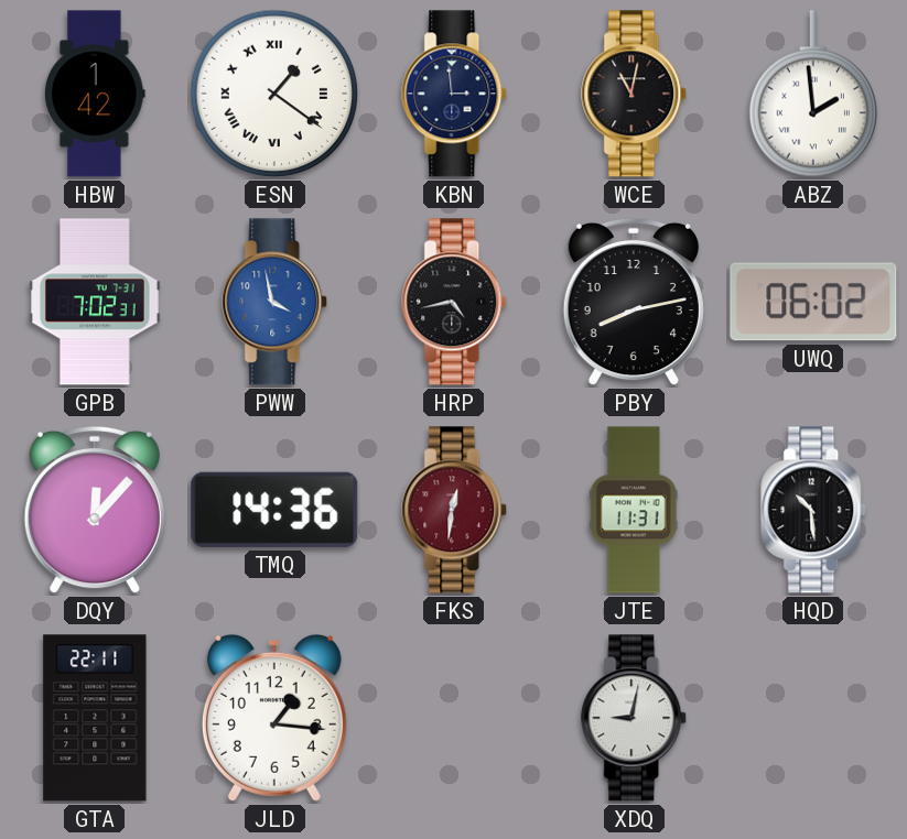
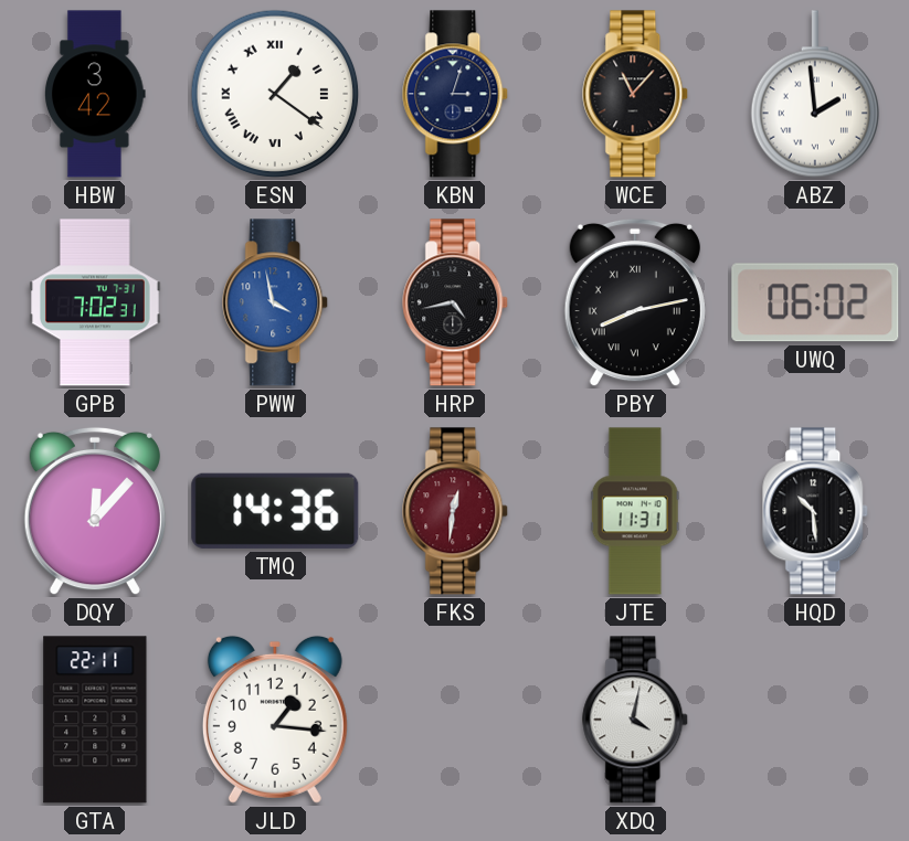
HBW: 1:42 -> 3:42 (96, 94)
KBN: 2:59 -> 3:03 (456, 94)
WCE: 11:02 -> 11:07 (636, 94)
PBY numerals: Arabic -> Roman (635, 302)
XDQ: 9:02 -> 4:02 (636, 720)
